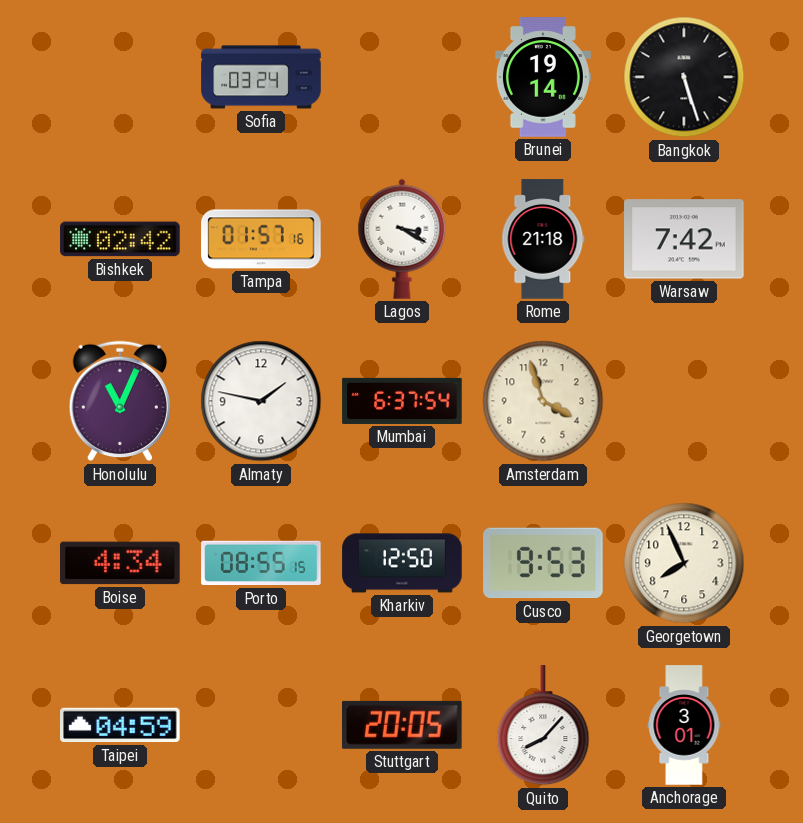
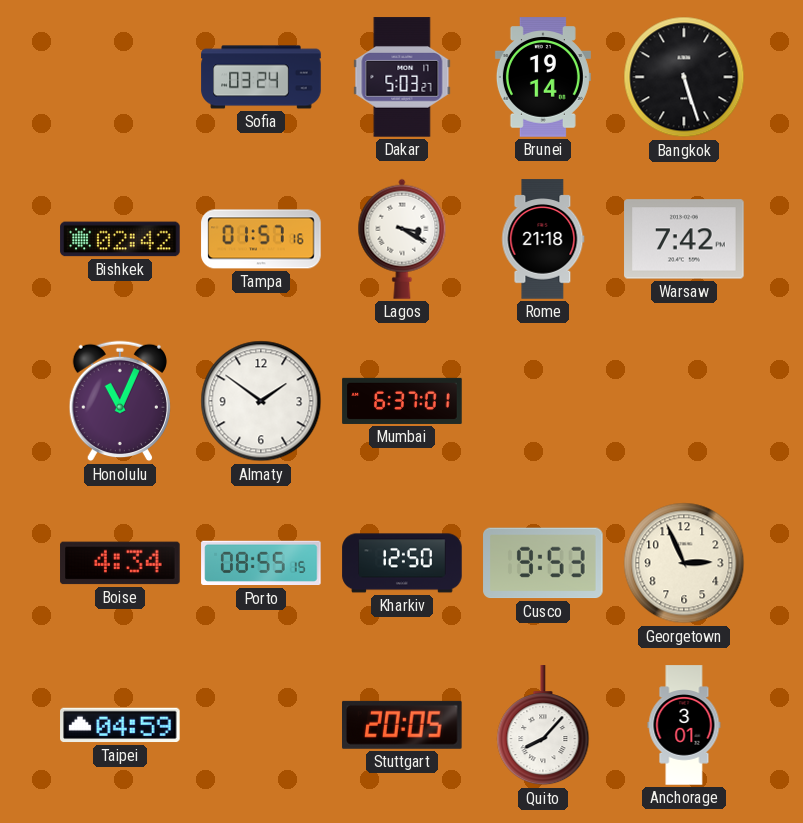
Dakar: none -> 5:03 (402, 77)
Almaty: 1:47 -> 1:51 (261, 401)
Mumbai: 6:37:54 -> 6:37:01 (402, 401)
Amsterdam: 3:57 -> none (543, 401)
Georgetown: 7:56 -> 2:56 (684, 563)
